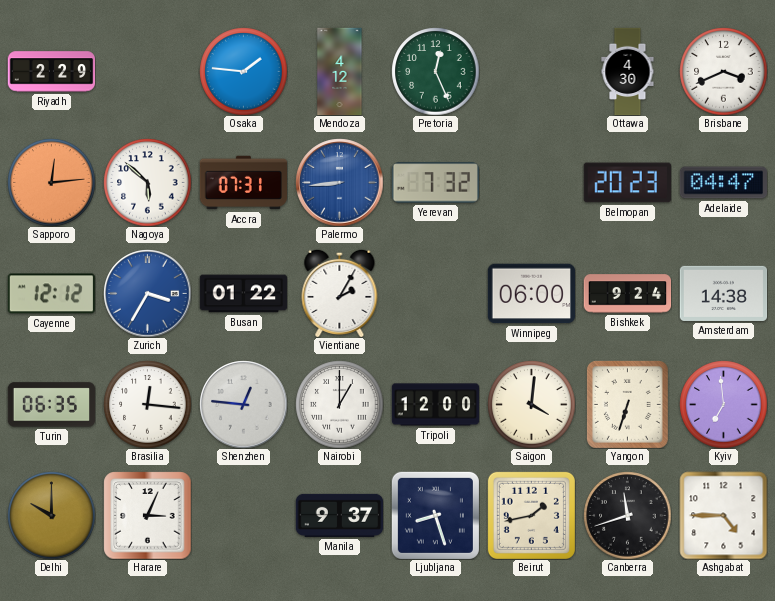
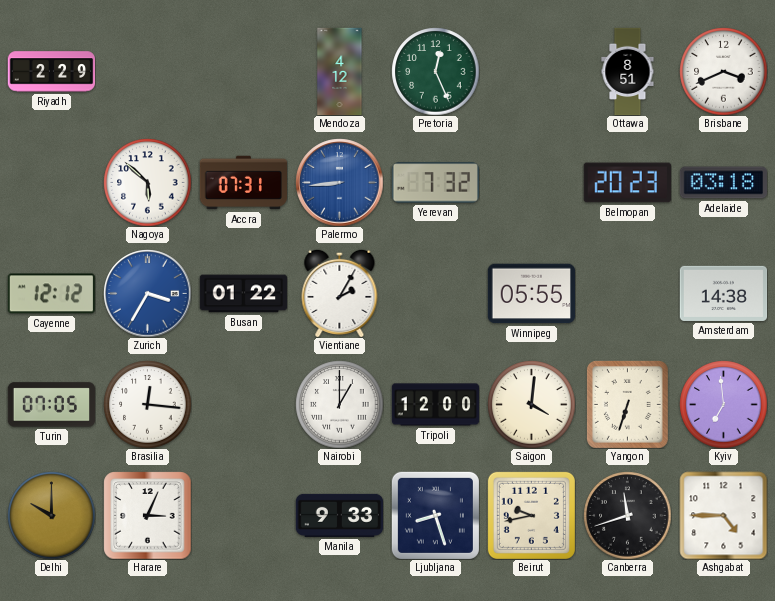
Osaka: 1:46 -> none (243, 71)
Ottawa: 4:30 -> 8:51 (628, 71)
Sapporo: 12:14 -> none (51, 182)
Adelaide: 04:47 -> 03:18 (723, 183)
Winnipeg: 06:00 -> 05:55 (531, 294)
Bishkek: 9:24 -> none (627, 294)
Turin: 06:35 -> 07:05 (51, 405)
Shenzhen: 12:46 -> none (243, 404)
Manila: 9:37 -> 9:33 (339, 515)
Beirut: 1:43 -> 9:43 (531, 515)
